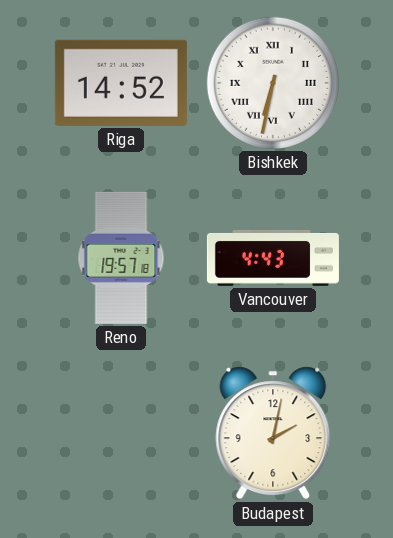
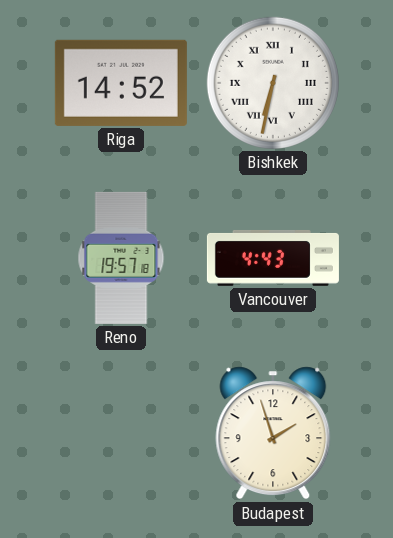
Budapest: 2:02 -> 1:57 (273, 433)
